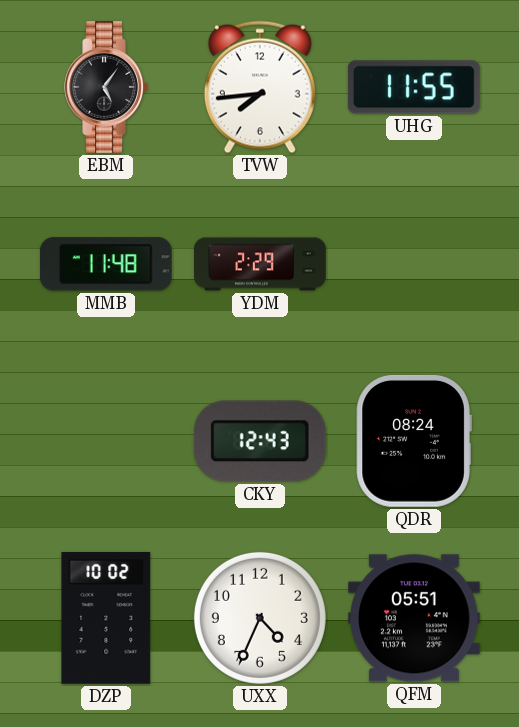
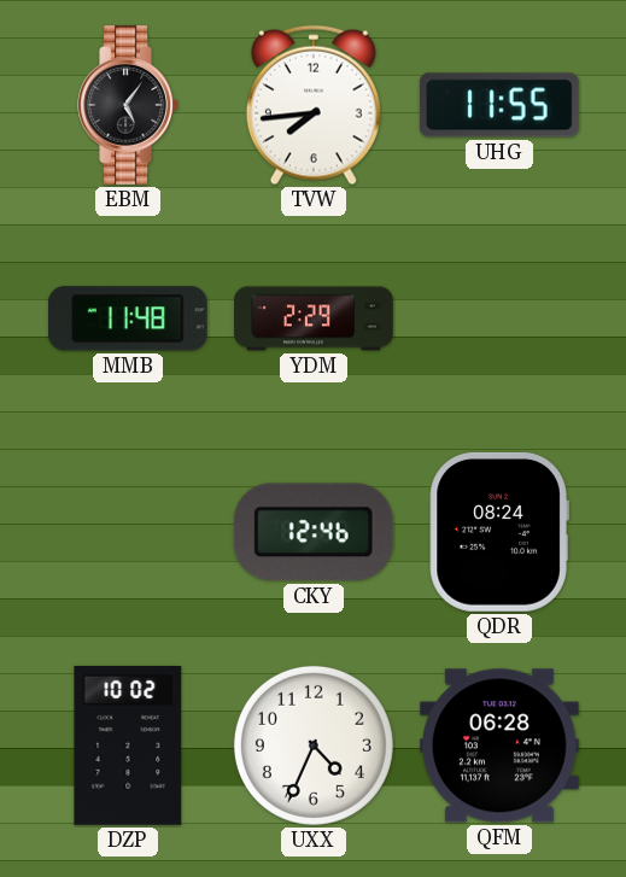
CKY: 12:43 -> 12:46 (314, 532)
QFM: 05:51 -> 06:28 (501, 746)
